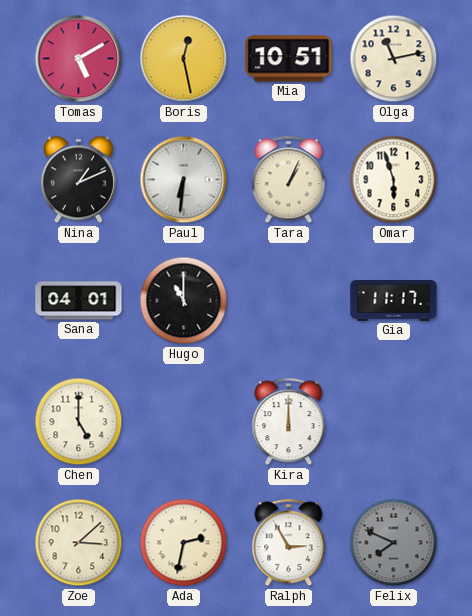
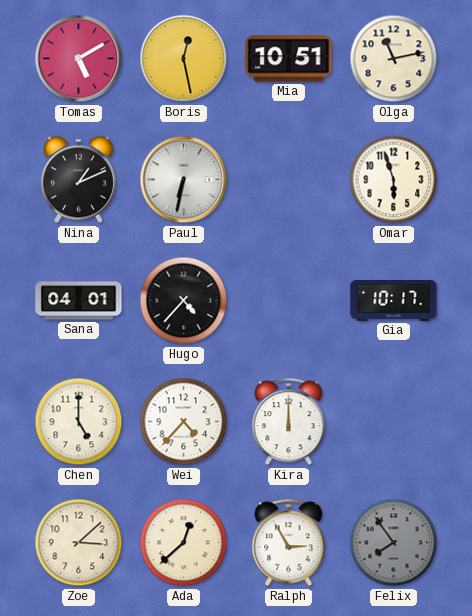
Paul: 6:31 -> 6:32 (184, 180)
Tara: 1:04 -> none (289, 180)
Hugo: 11:00 -> 4:37 (184, 301)
Gia: 11:17 -> 10:17 (394, 300)
Wei: none -> 4:37 (184, 422)
Ada: 2:32 -> 12:38 (184, 543)
Felix: 7:49 -> 7:54 (394, 543)
